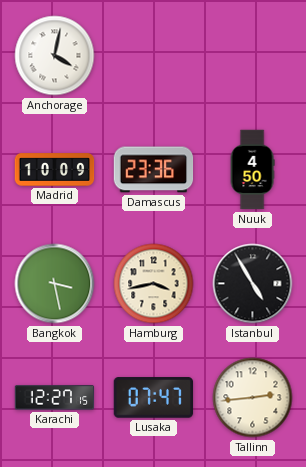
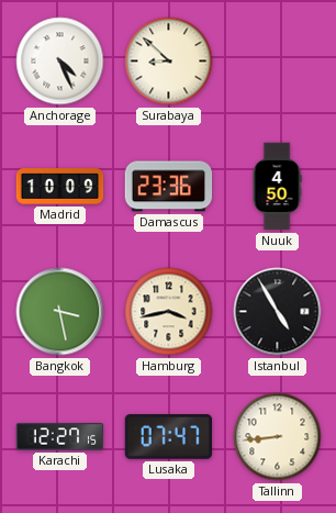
Anchorage: 4:02 -> 4:26 (60, 62)
Surabaya: none -> 8:52 (169, 62)
Tallinn: 2:44 -> 8:44 (278, 437)
